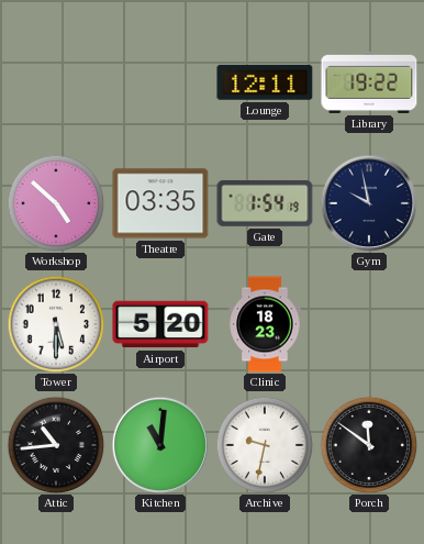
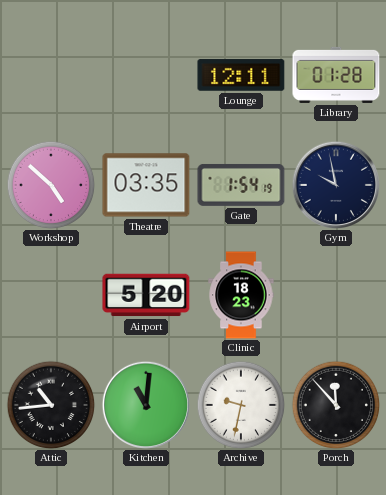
Library: 19:22 -> 01:28 (336, 75)
Tower: 5:30 -> none (56, 324)
Porch: 11:51 -> 11:53 (336, 405)
